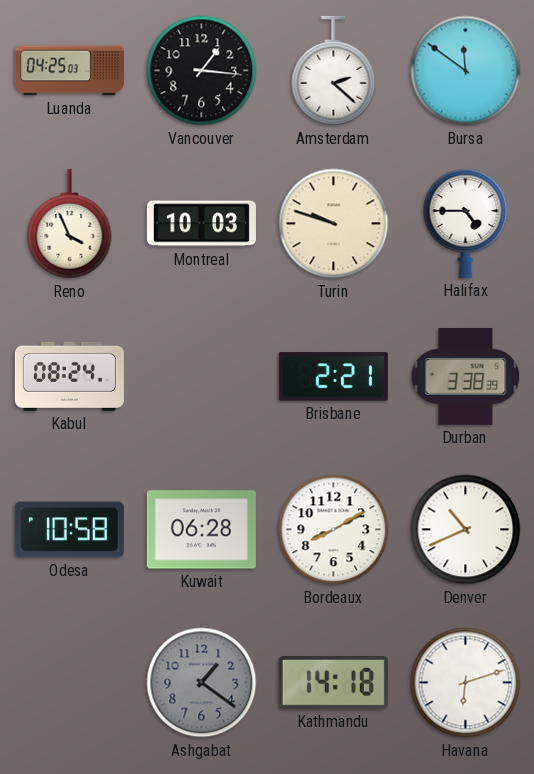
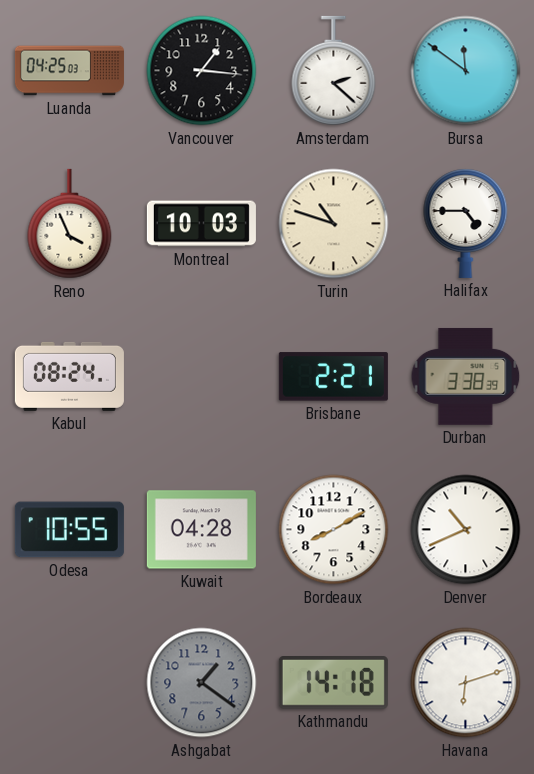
Turin: 9:48 -> 10:48 (334, 224)
Odesa: 10:58 -> 10:55 (69, 530)
Kuwait: 06:28 -> 04:28 (201, 530)
